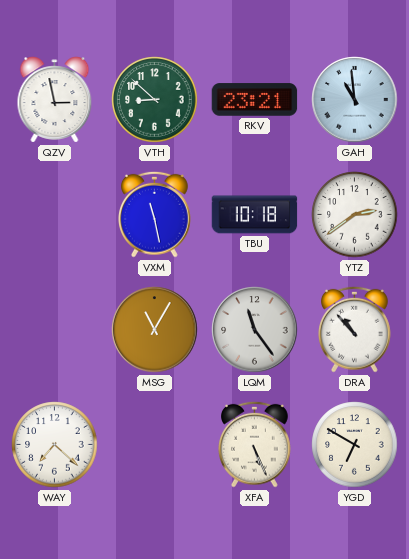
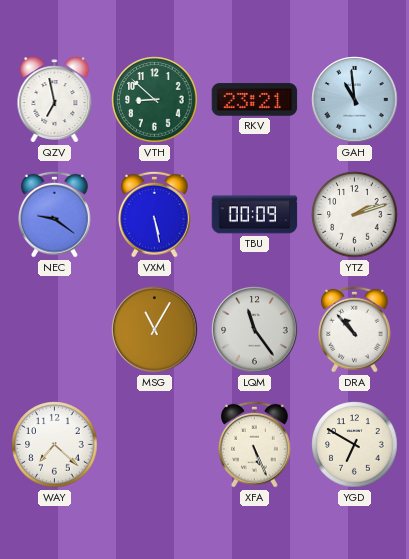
QZV: 2:58 -> 6:58 (55, 100)
NEC: none -> 9:21 (55, 214)
VXM: 11:28 -> 5:28 (155, 214)
TBU: 10:18 -> 00:09 (255, 215)
YTZ: 2:39 -> 2:12 (355, 215)
